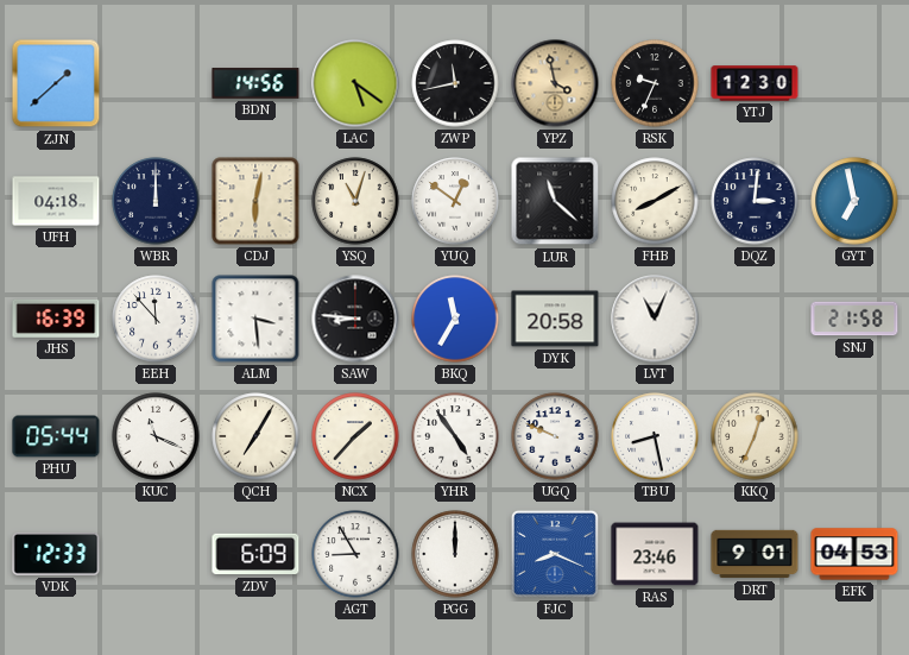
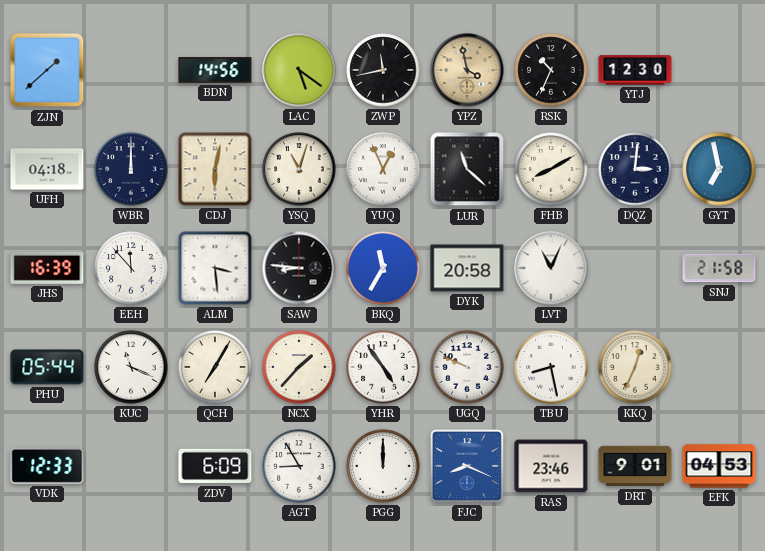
RSK: 9:34 -> 10:34 (551, 70)
YUQ: 12:51 -> 12:56 (383, 169)
